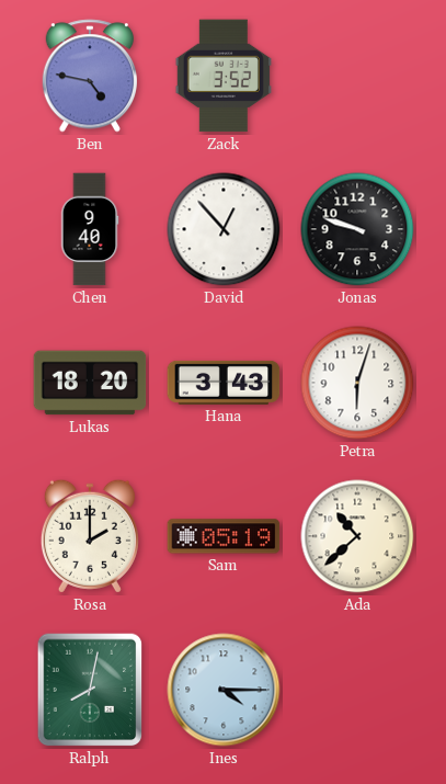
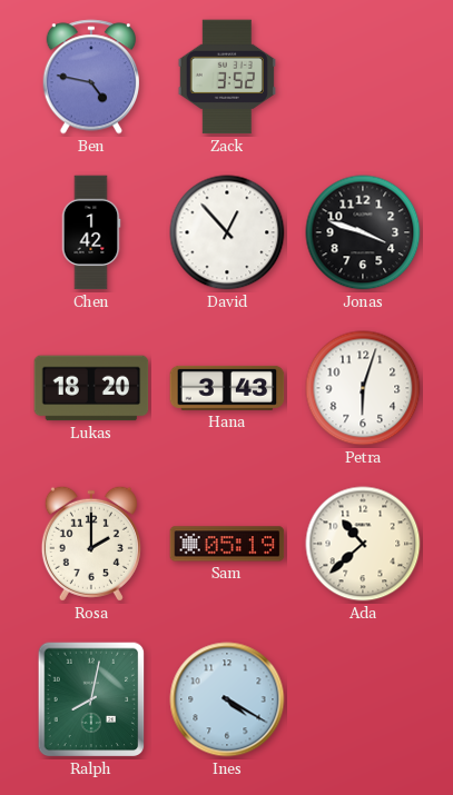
Chen: 9:40 -> 1:42 (91, 232)
Jonas: 9:48 -> 3:48 (363, 232)
Ines: 4:15 -> 4:20 (227, 699)
